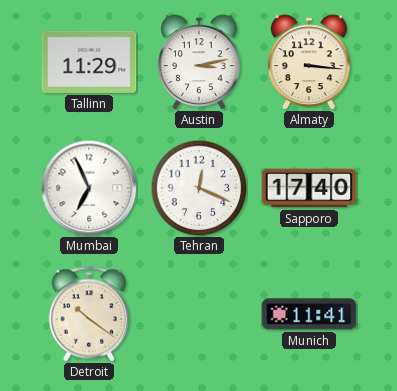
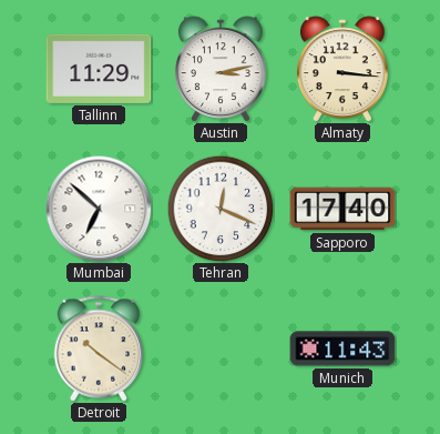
Mumbai: 6:56 -> 6:52 (99, 209)
Munich: 11:41 -> 11:43 (342, 349)
